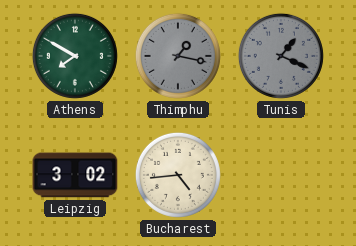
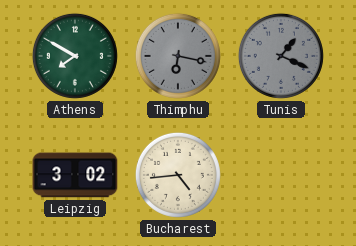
Thimphu: 1:17 -> 6:17 (178, 56)
